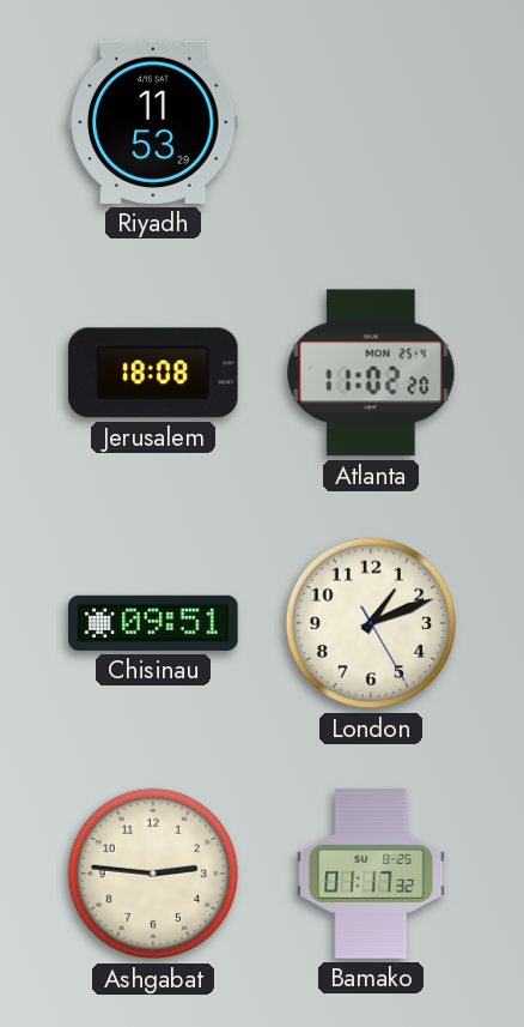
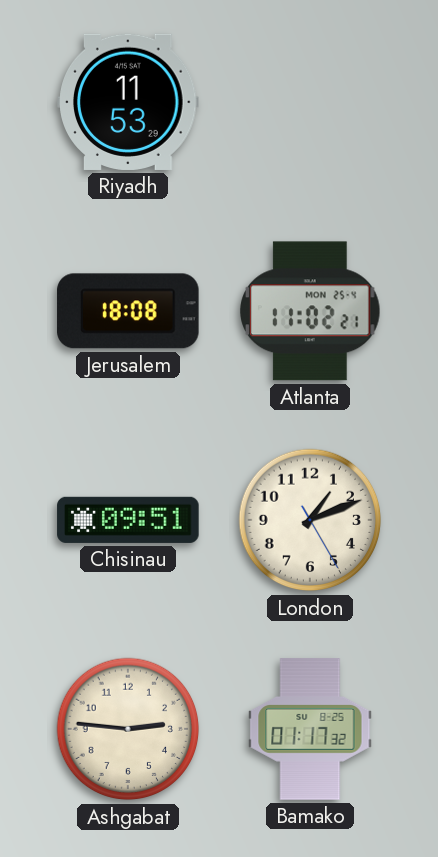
Atlanta: 11:02:20 -> 11:02:21 (311, 311)
